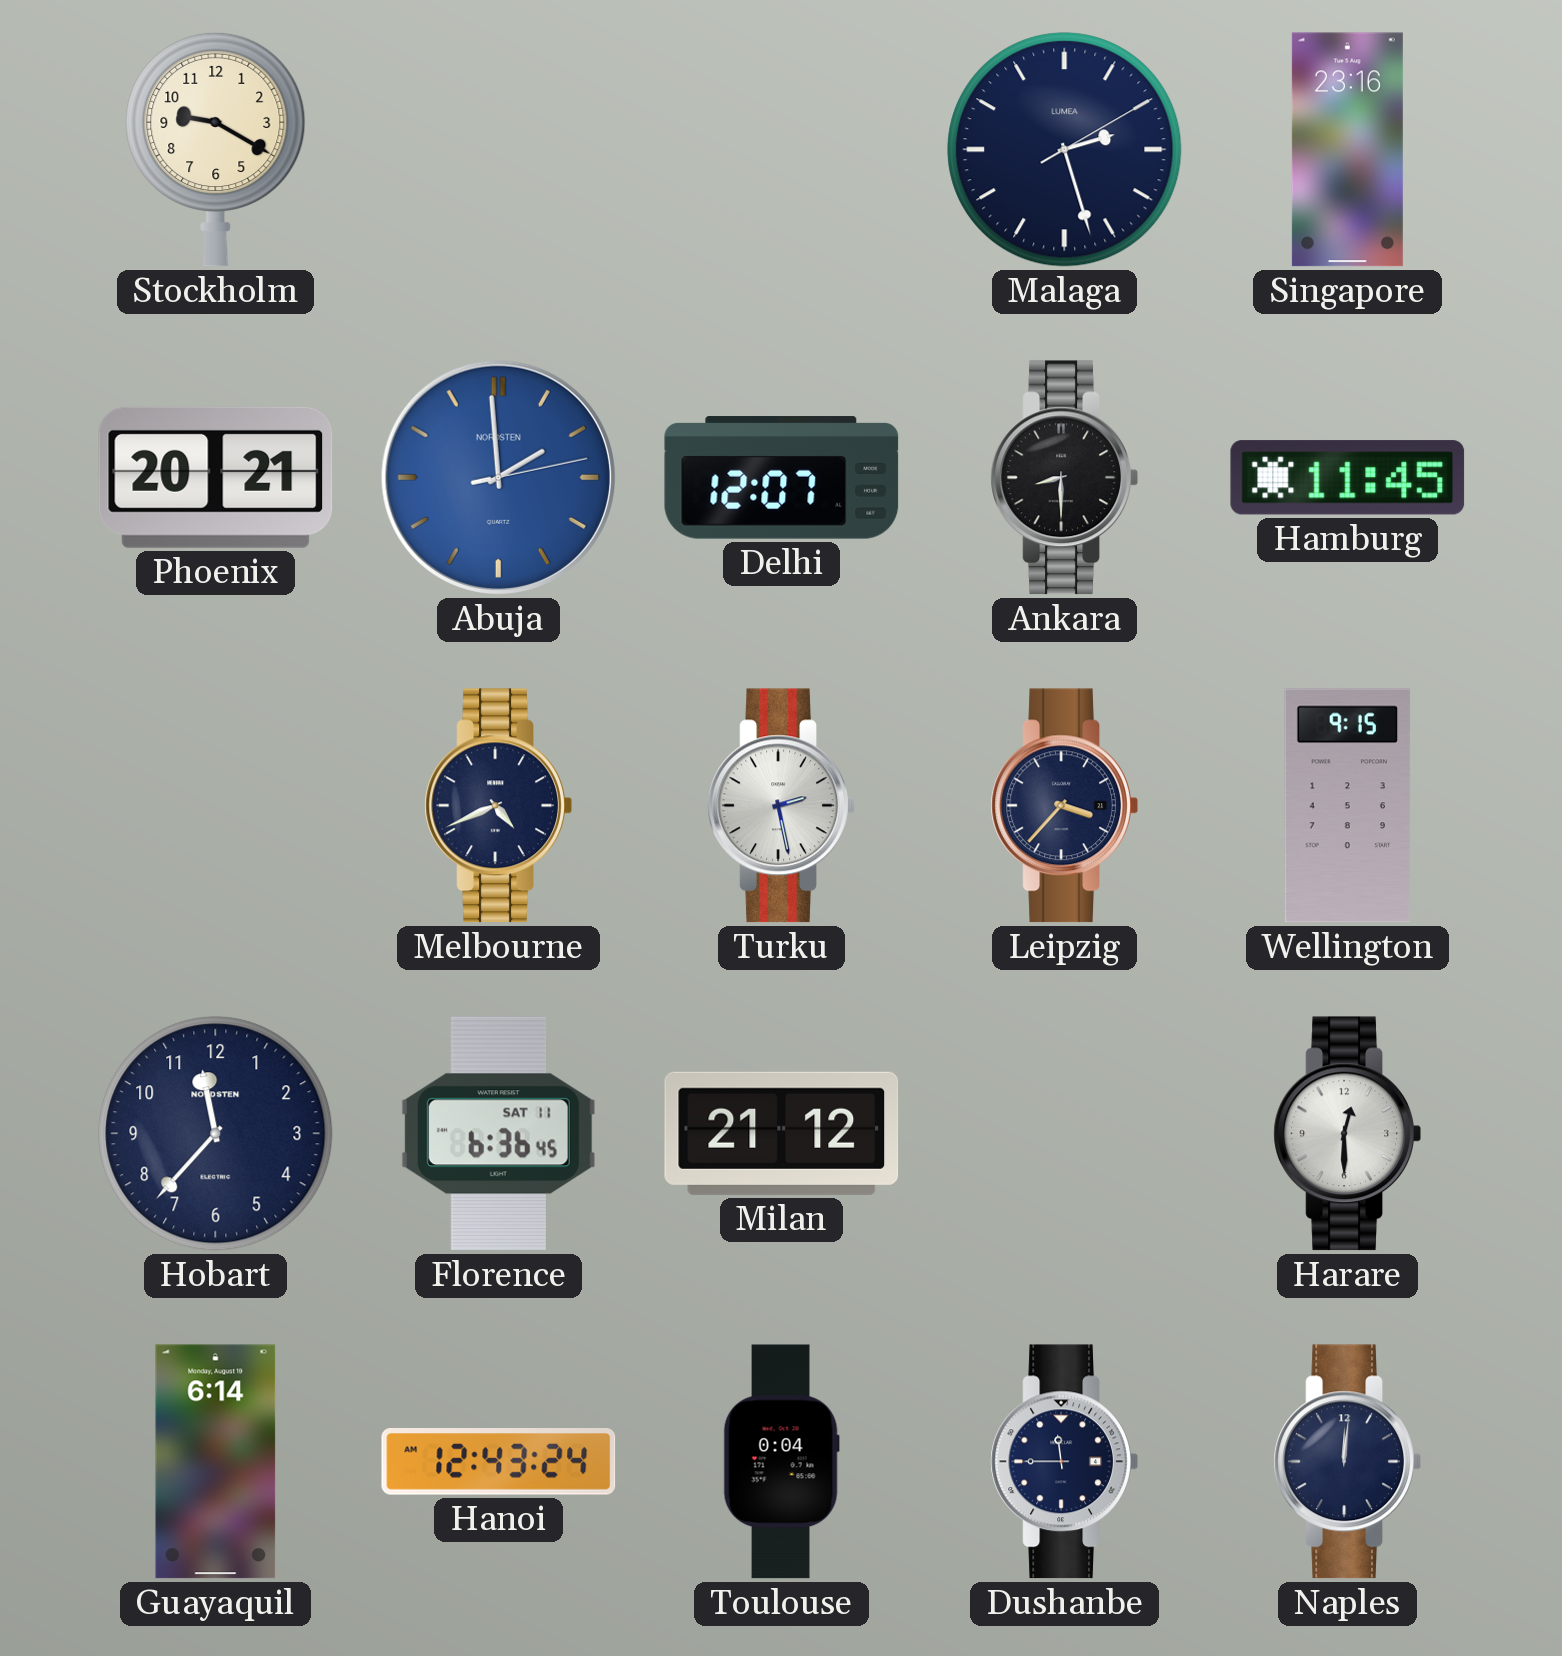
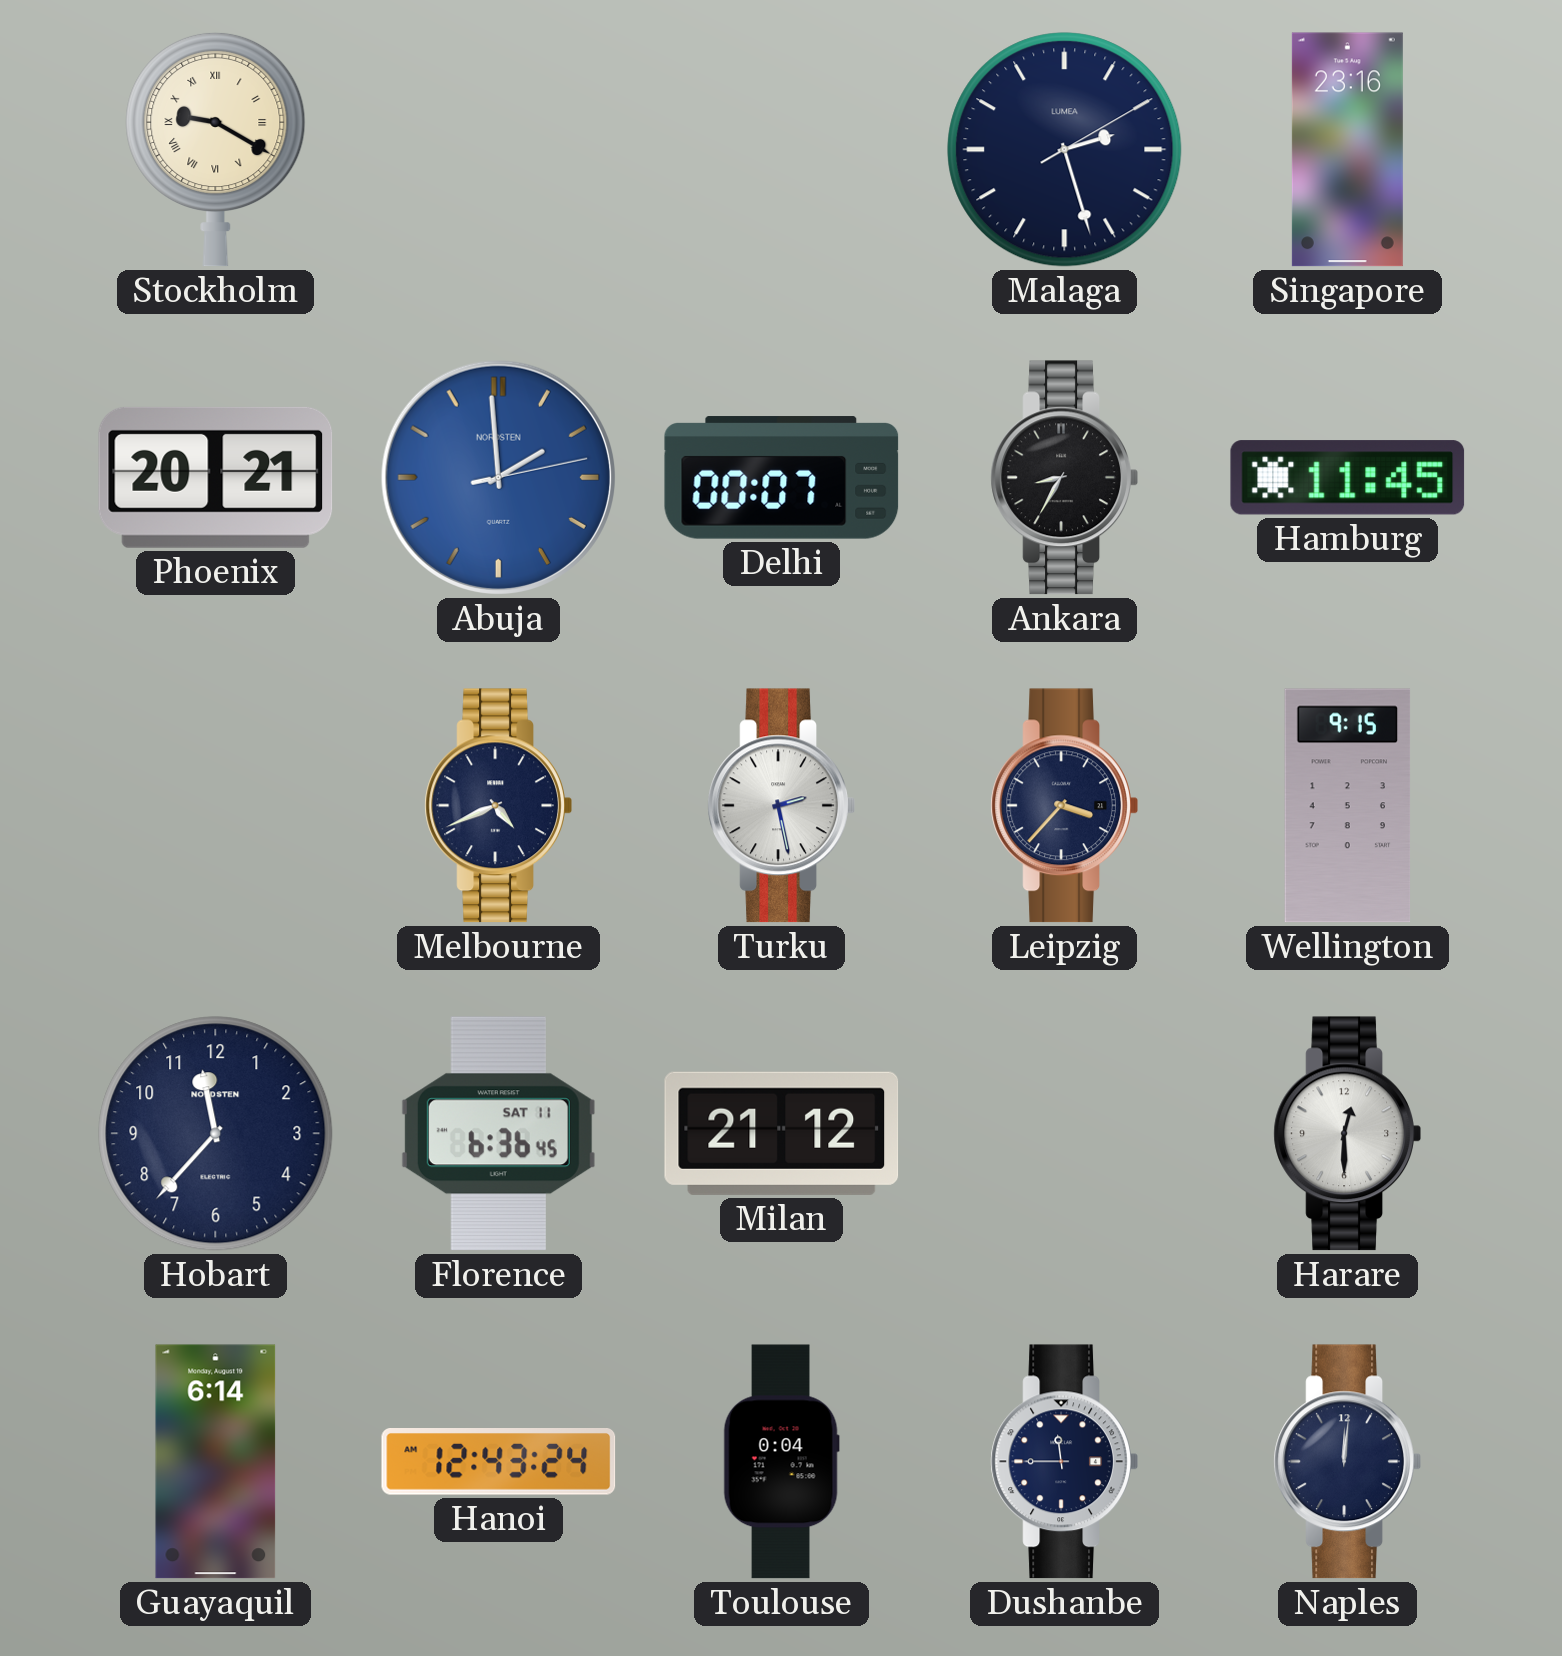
Stockholm numerals: Arabic -> Roman (216, 149)
Delhi: 12:07 -> 00:07 (782, 478)
Ankara: 8:30 -> 8:35 (1064, 478)
